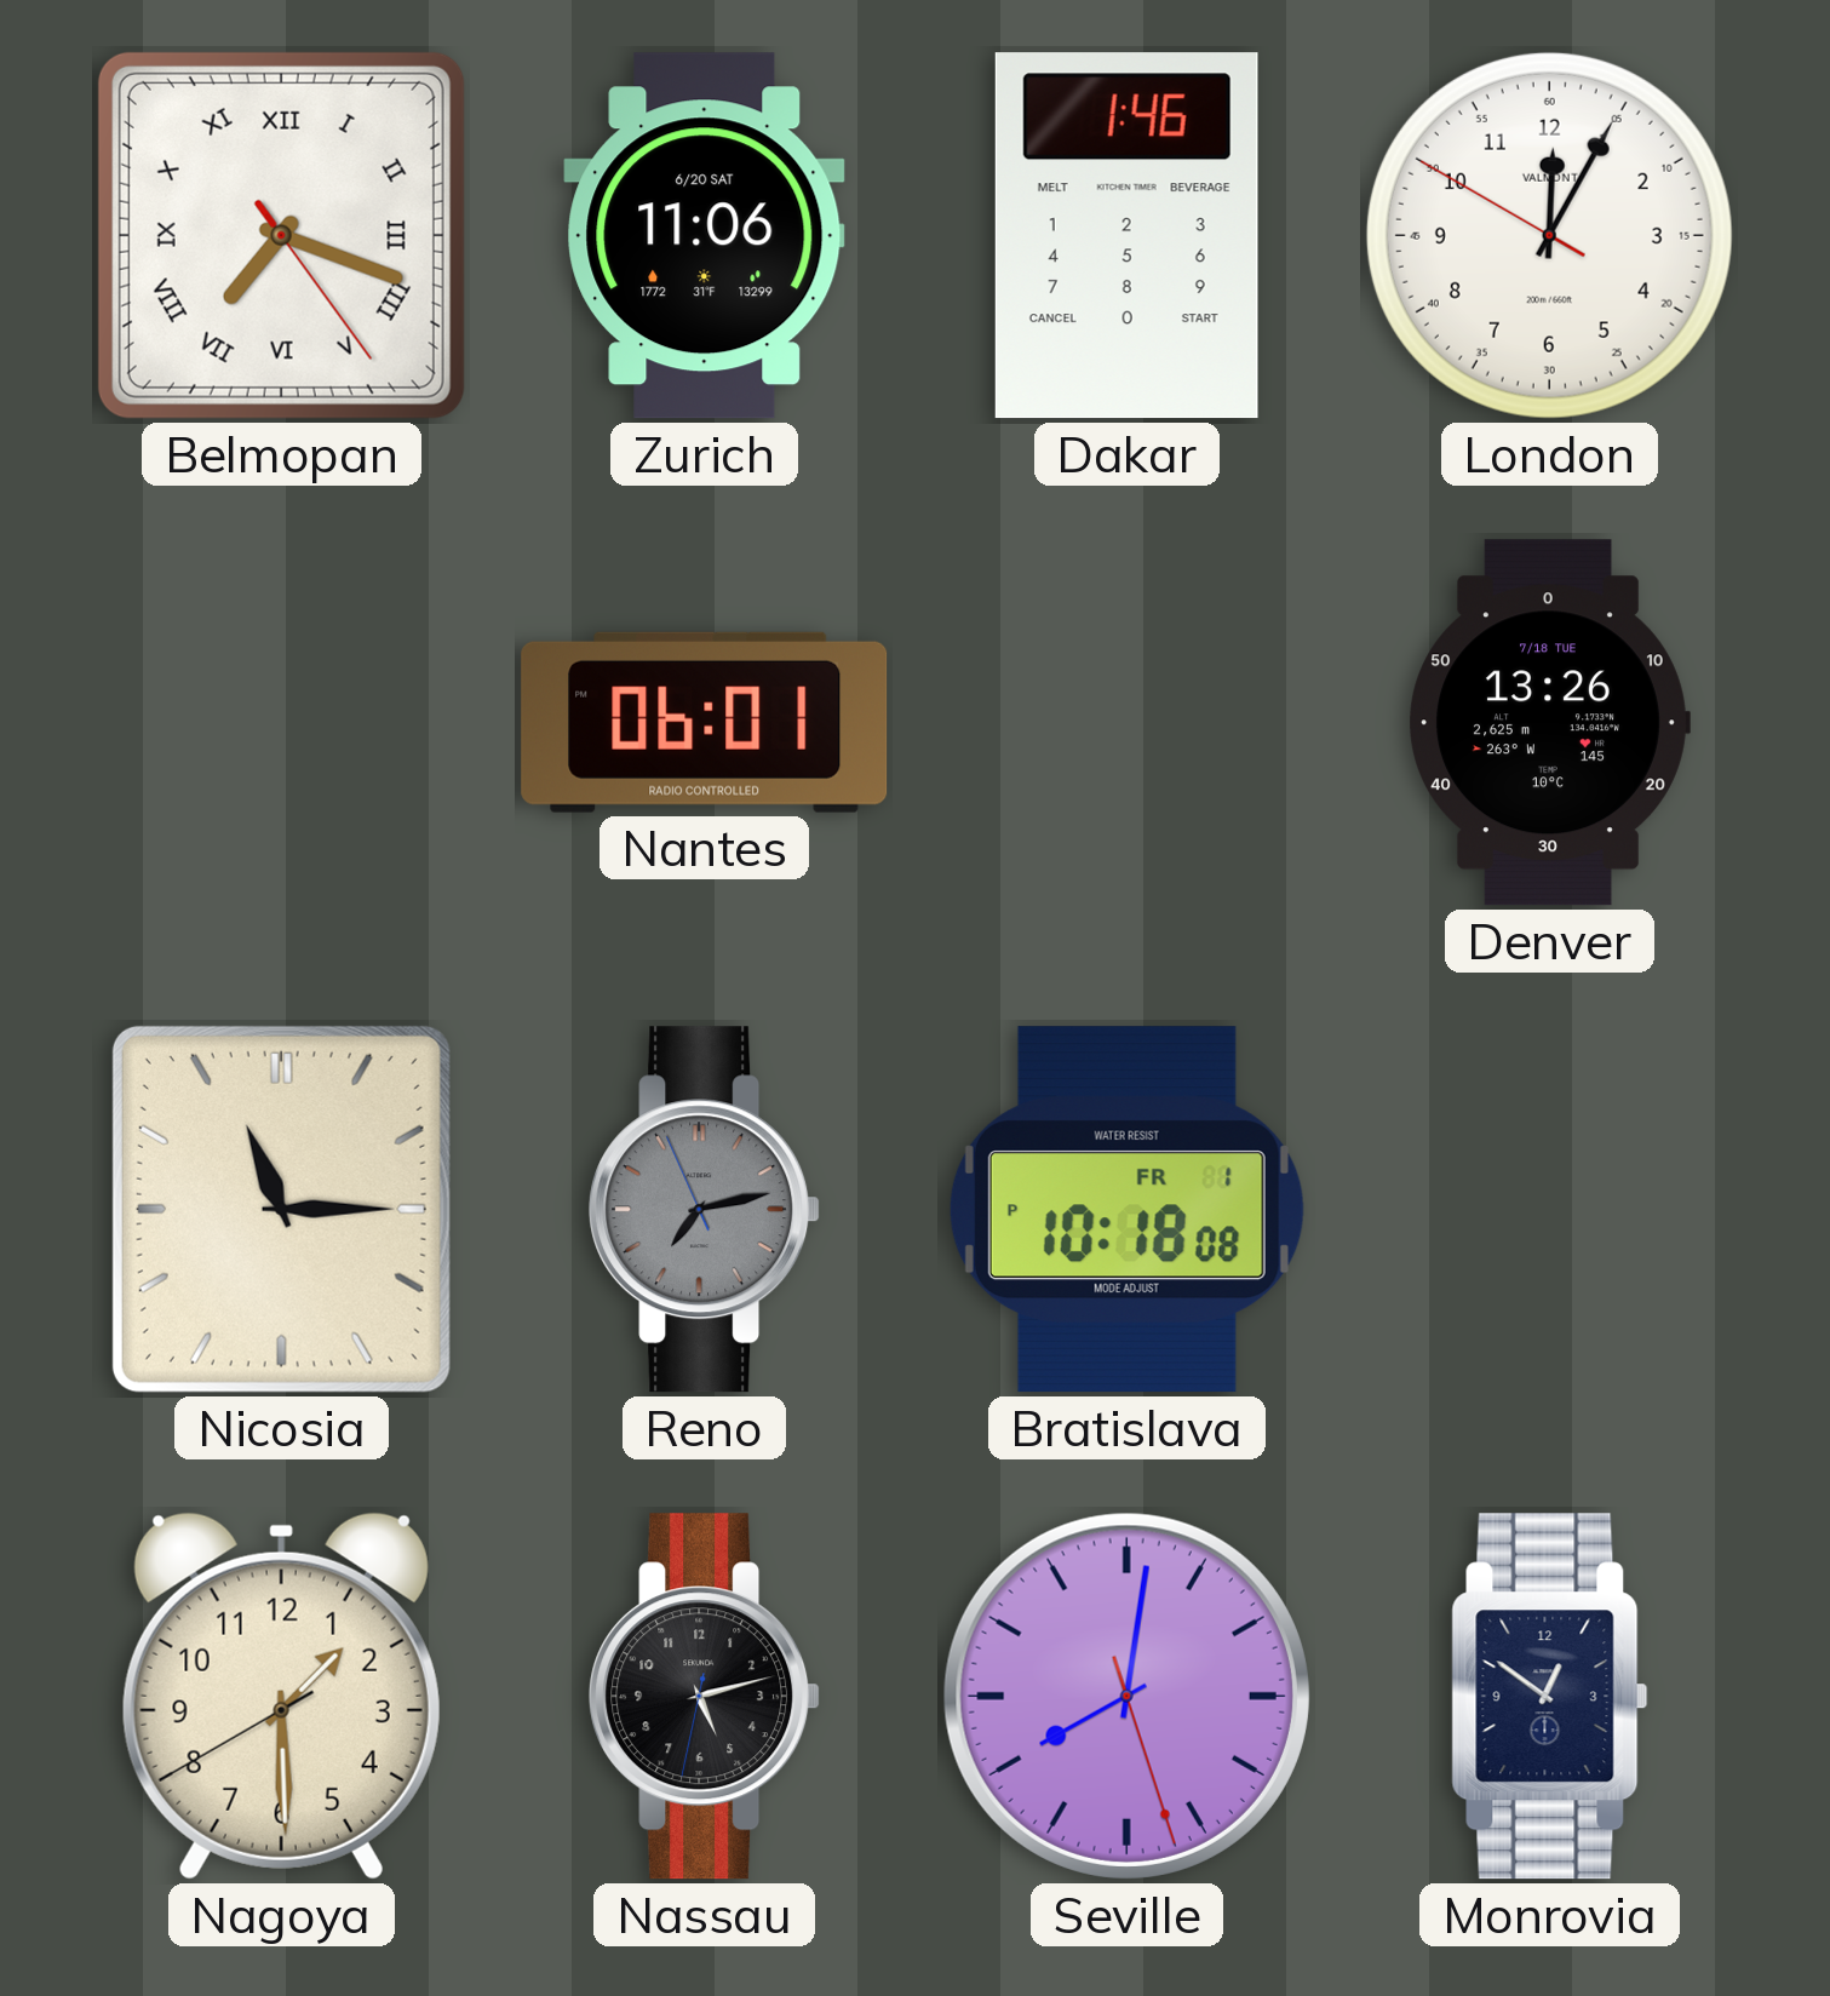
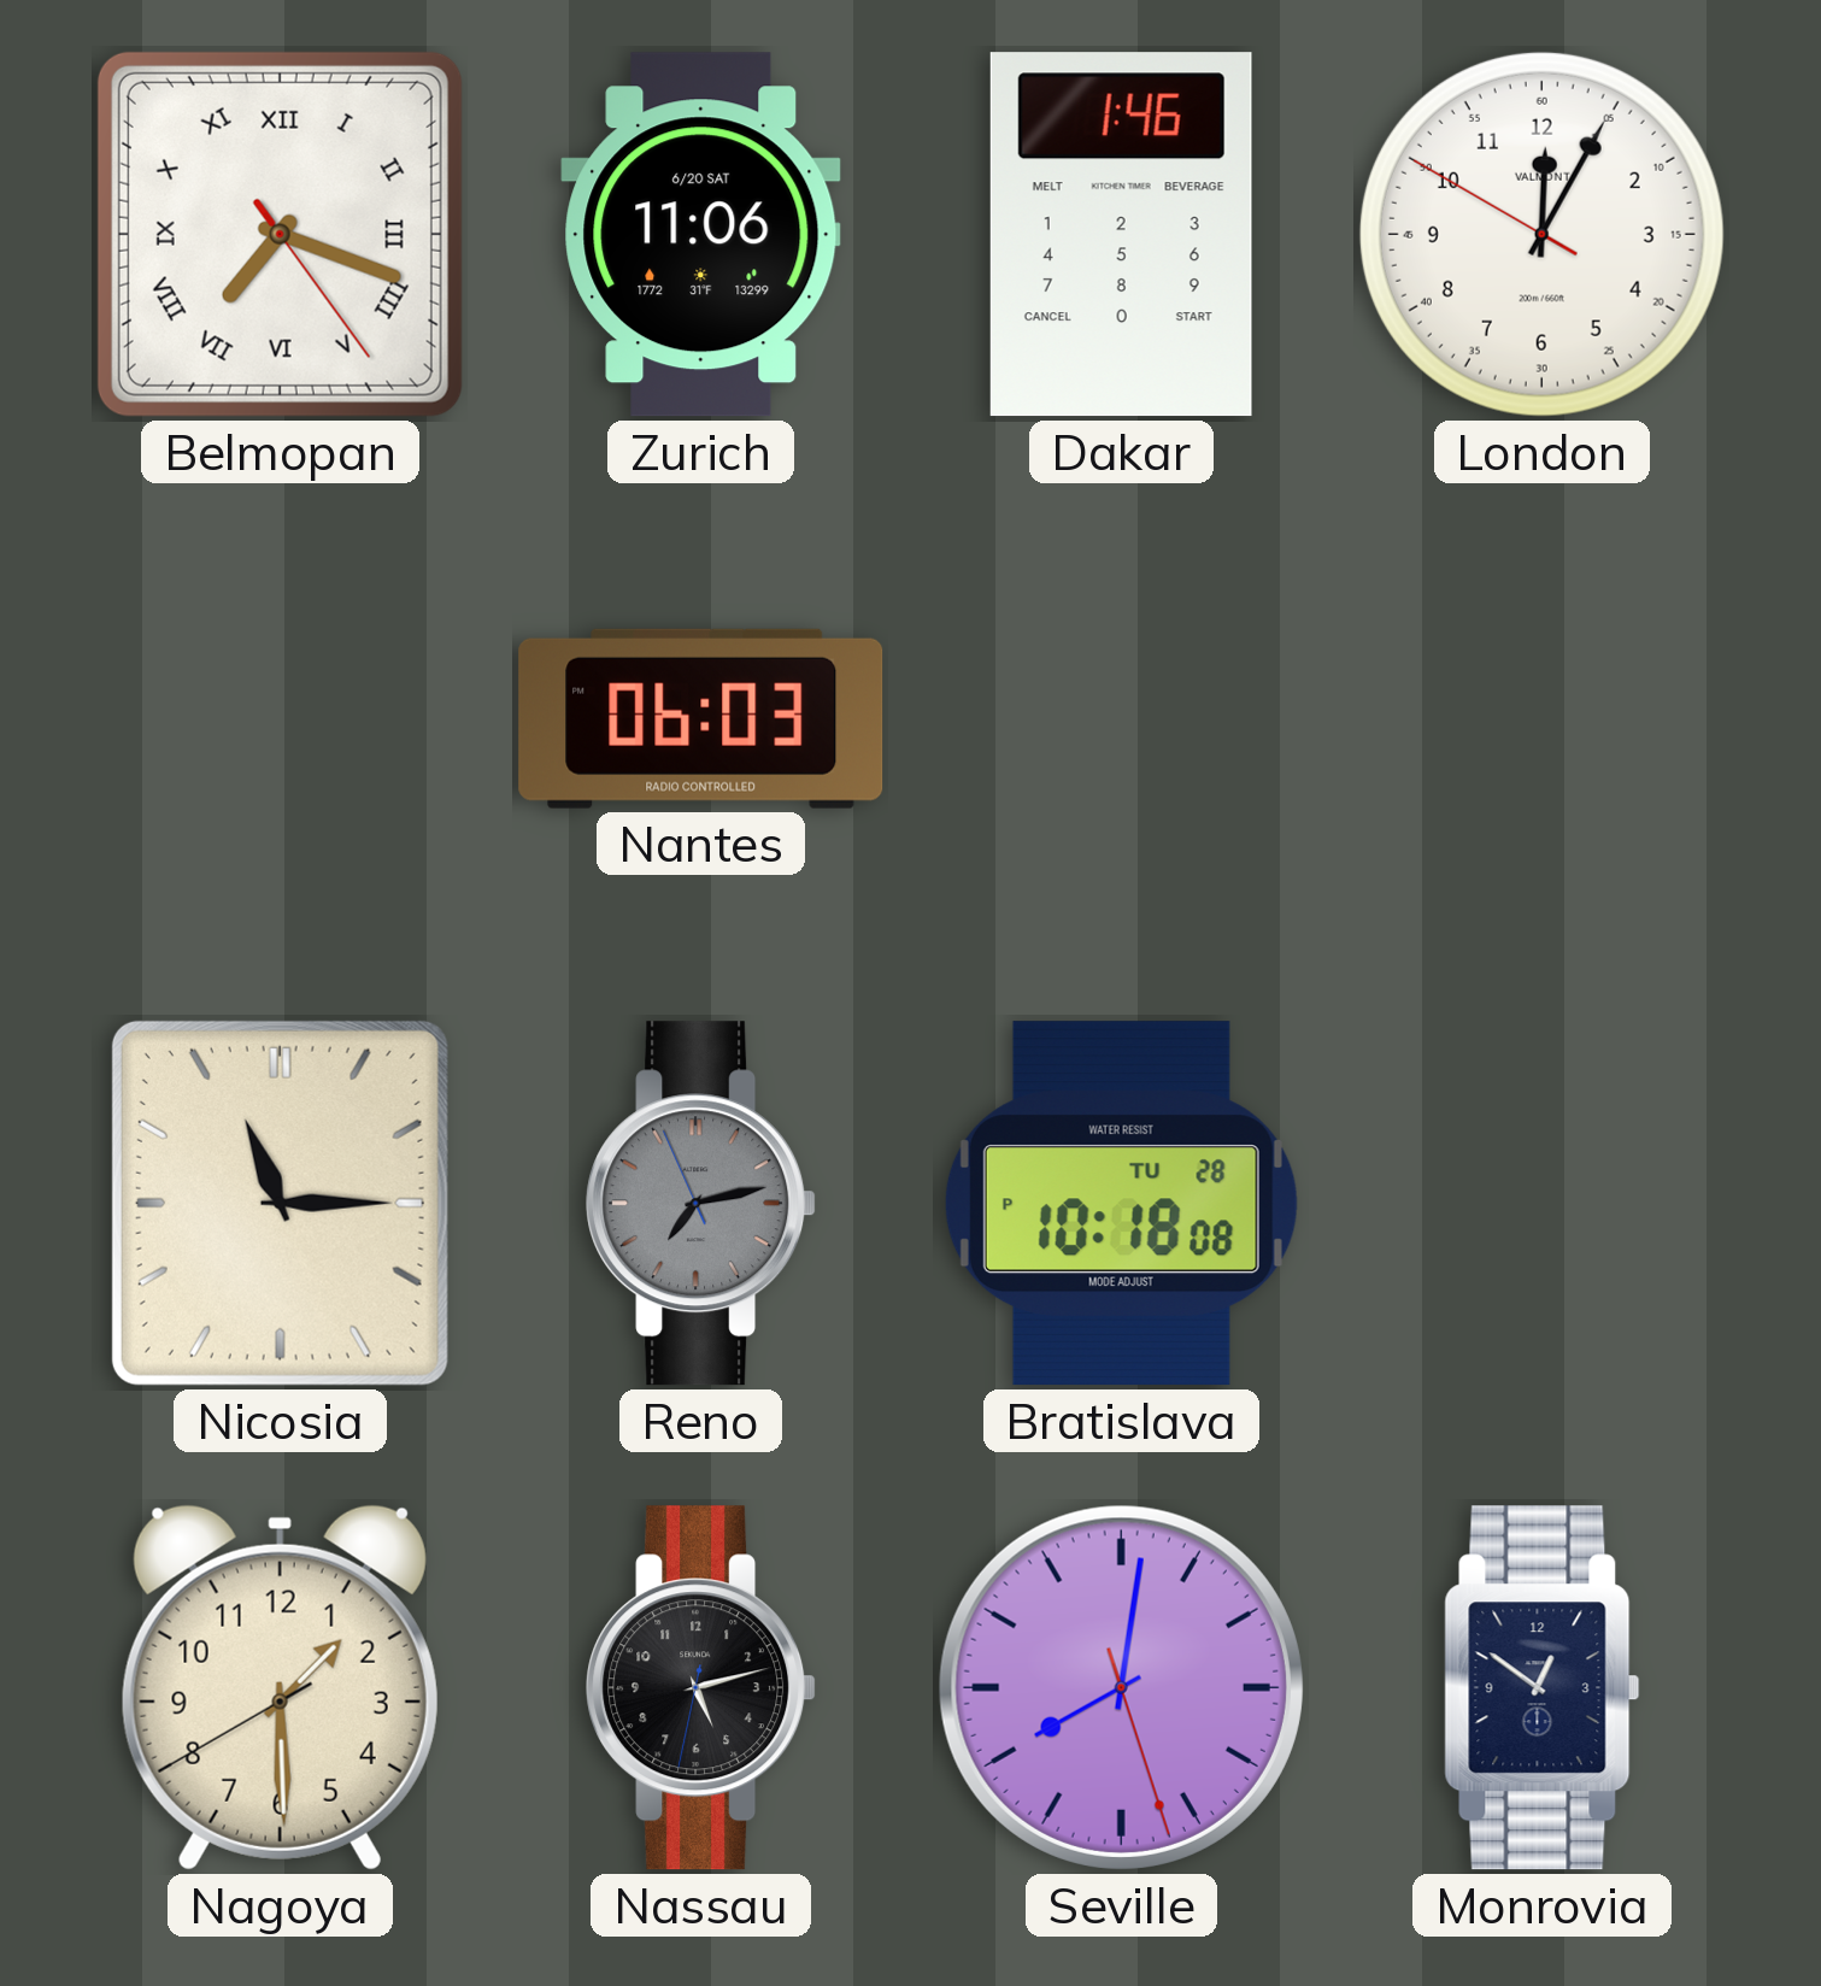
Nantes: 06:01 -> 06:03 (701, 718)
Denver: 13:26 -> none (1549, 723)
Bratislava date: FR 1 -> TU 28 (1121, 1204)
